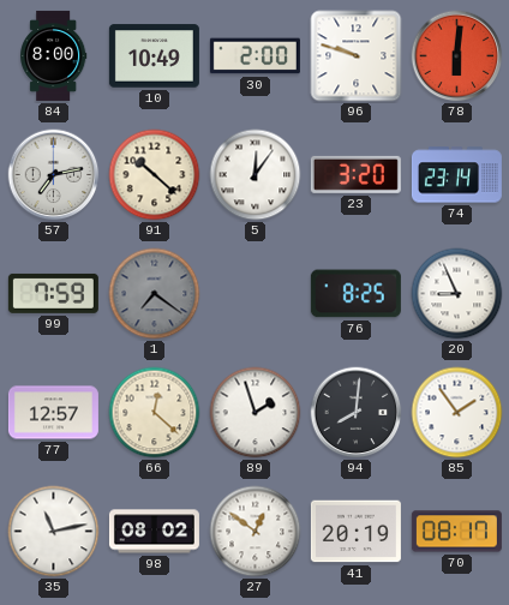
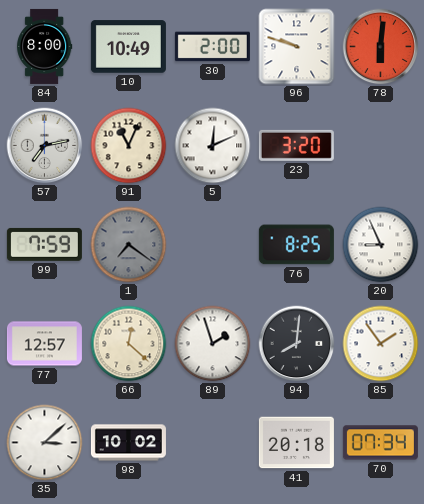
91: 10:22 -> 11:04 (129, 146)
5: 12:06 -> 12:11 (213, 146)
74: 23:14 -> none (456, 175)
35: 11:13 -> 3:08 (45, 443)
98: 08:02 -> 10:02 (128, 443)
27: 12:51 -> none (256, 532)
41: 20:19 -> 20:18 (296, 443)
70: 08:17 -> 07:34 (380, 443)
